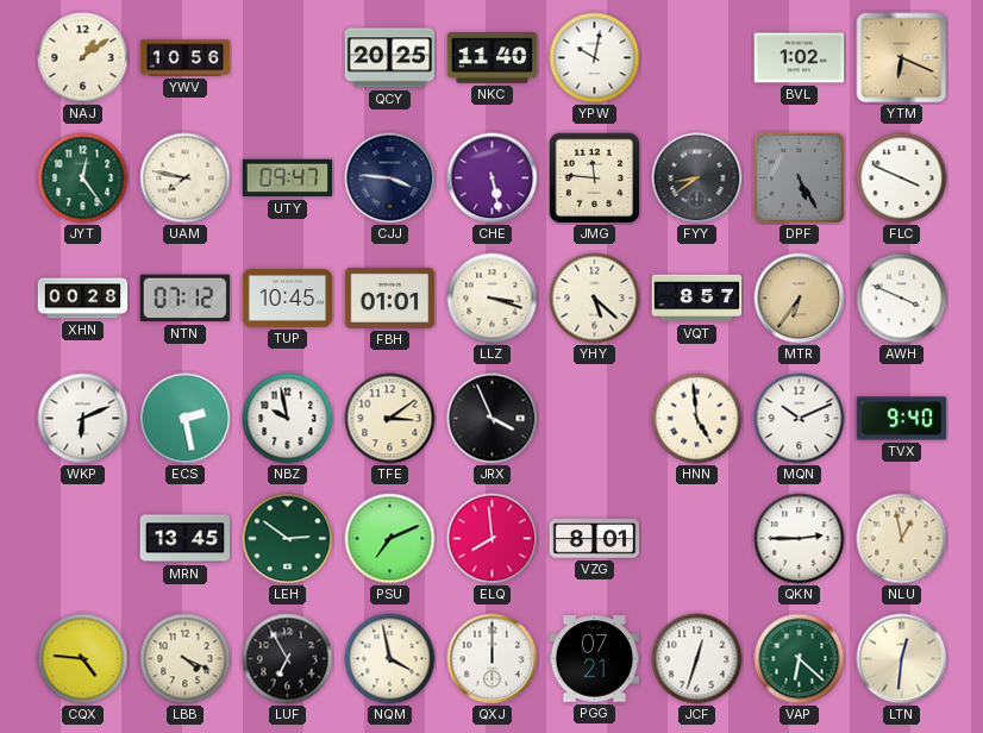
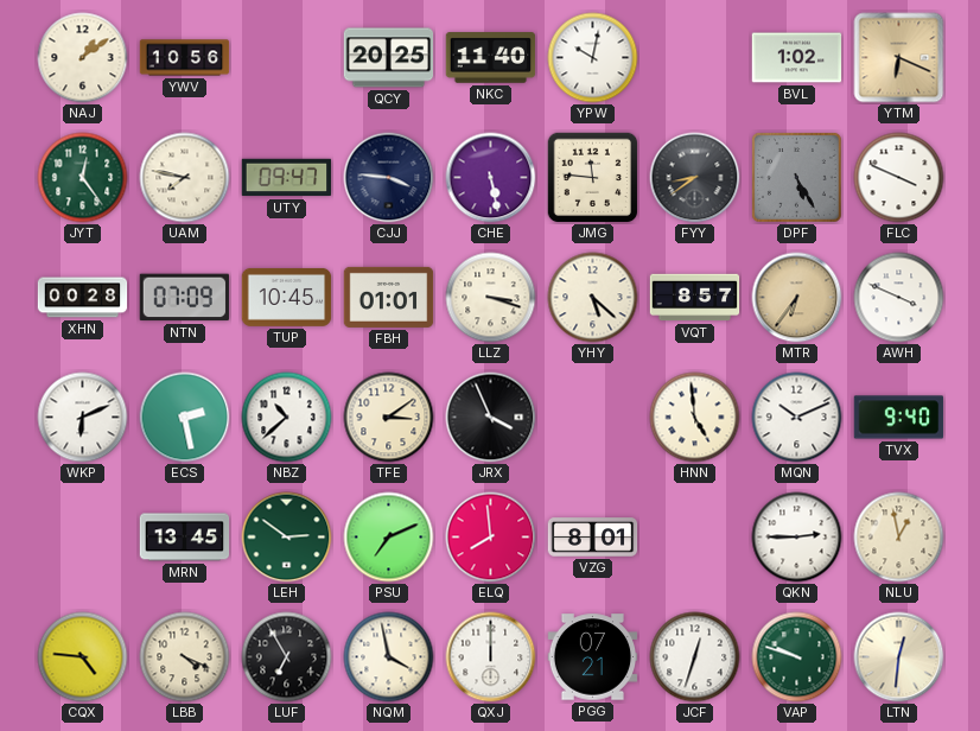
NTN: 07:12 -> 07:09 (184, 298)
NBZ: 9:58 -> 10:38 (287, 418)
VAP: 6:22 -> 9:48 (797, 657)
